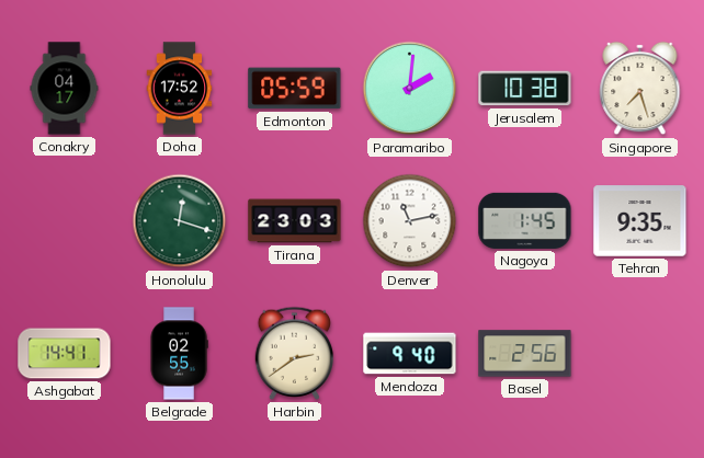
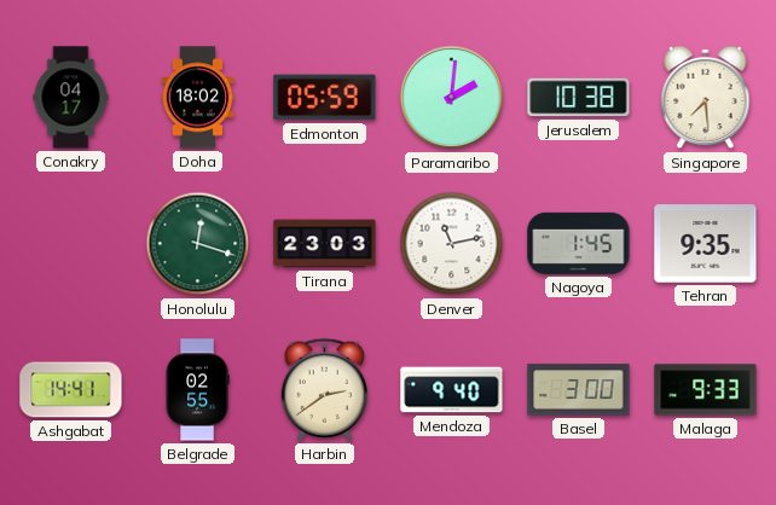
Doha: 17:52 -> 18:02 (198, 98)
Singapore: 7:27 -> 7:29 (706, 98)
Basel: 2:56 -> 3:00 (579, 390)
Malaga: none -> 9:33 (706, 390)
